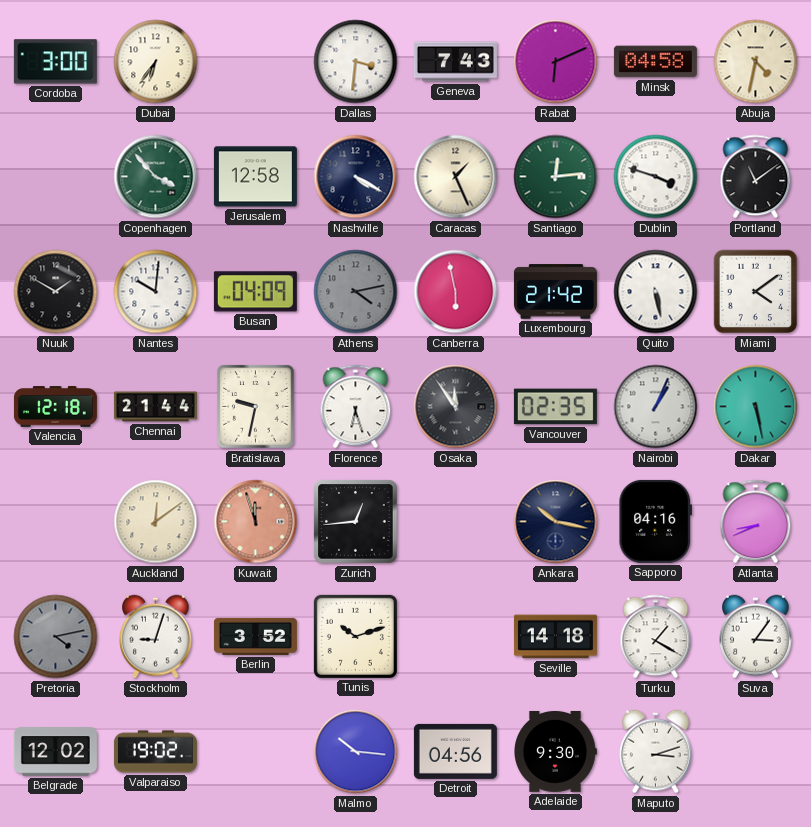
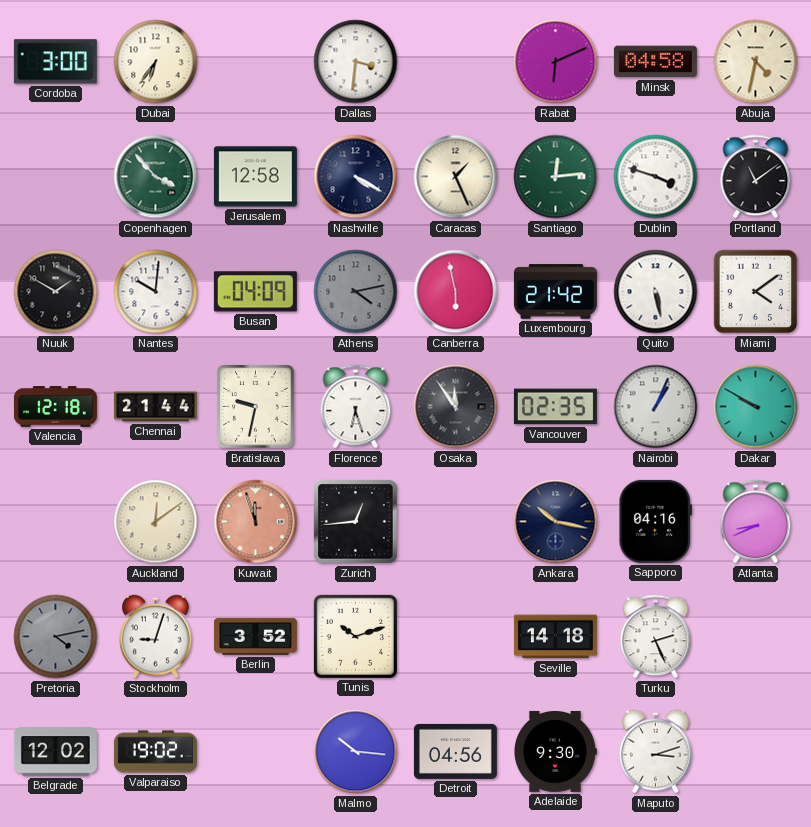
Geneva: 7:43 -> none (455, 62)
Dakar: 5:28 -> 9:50 (756, 407)
Turku: 1:20 -> 2:26 (656, 637)
Suva: 3:06 -> none (756, 637)
